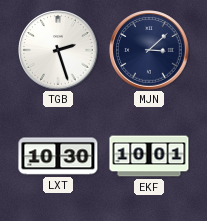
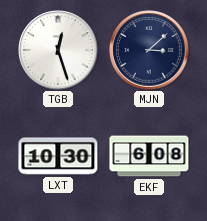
TGB: 2:27 -> 12:27 (58, 50)
EKF: 10:01 -> 6:08 (149, 156)
